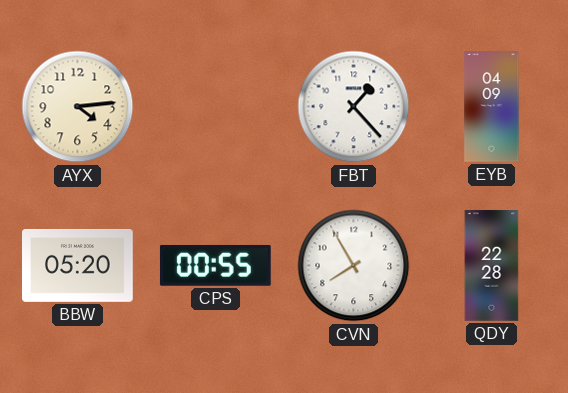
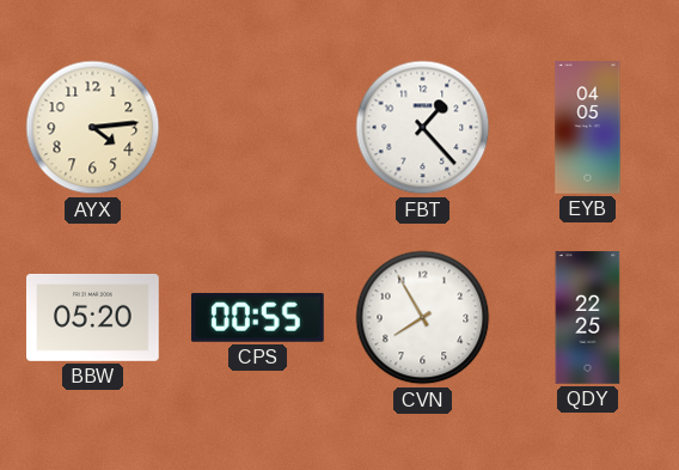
EYB: 04:09 -> 04:05 (588, 128)
QDY: 22:28 -> 22:25 (588, 318)
